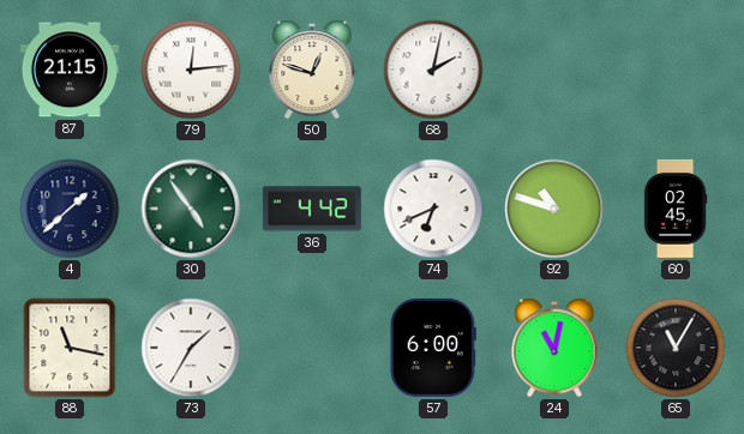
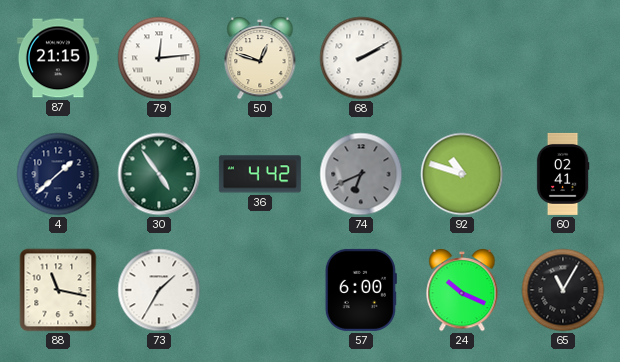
68: 2:02 -> 2:10 (361, 58)
74 dial: white -> grey (361, 174)
60: 02:45 -> 02:41 (563, 174)
24: 11:02 -> 10:19 (462, 290)
